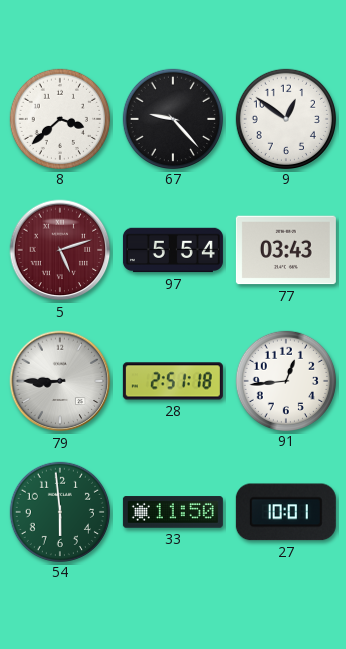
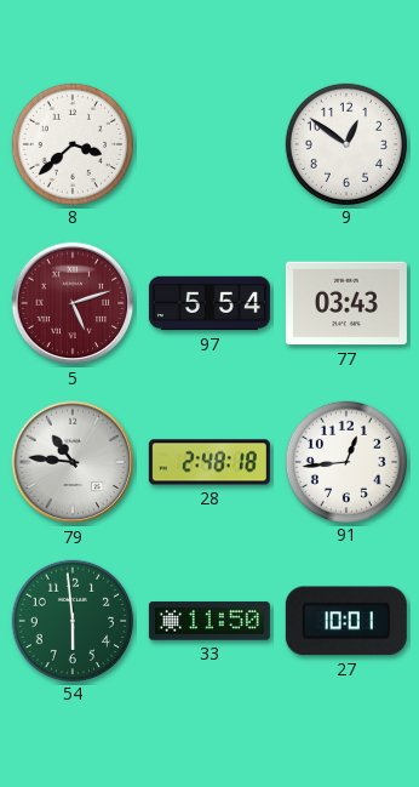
67: 9:23 -> none (172, 118)
79: 8:45 -> 10:46 (73, 462)
28: 2:51 -> 2:48 (209, 462)
